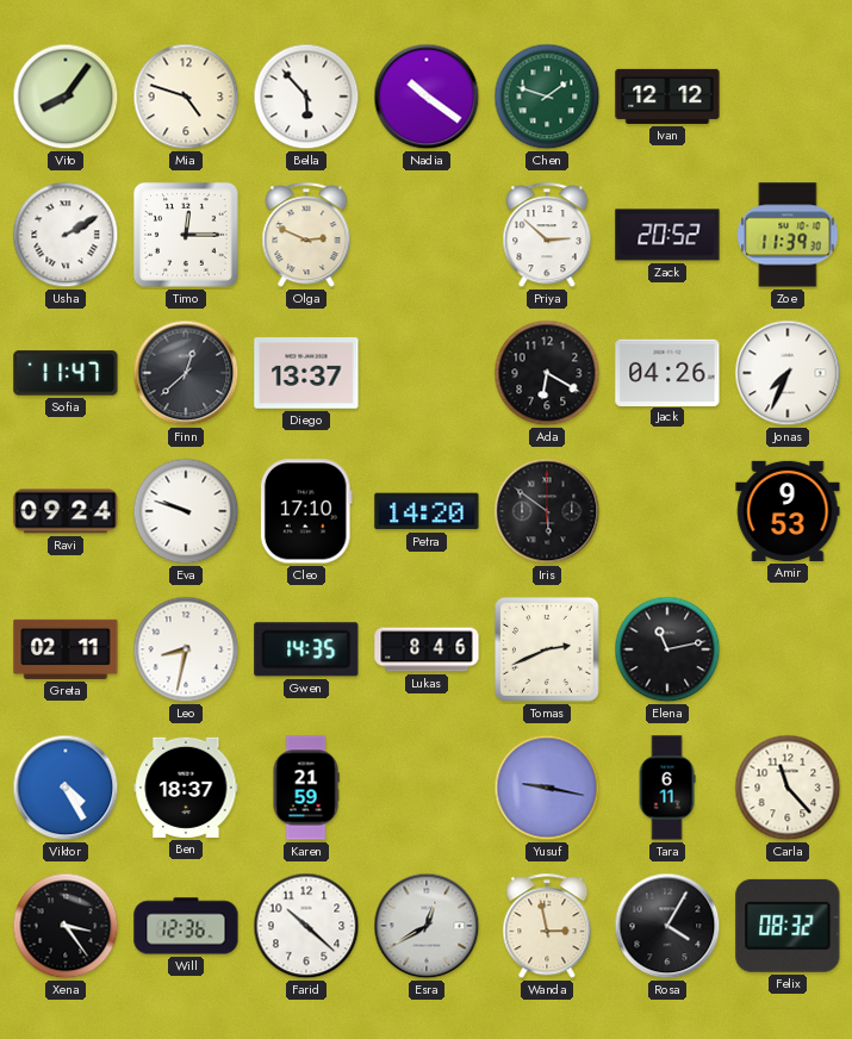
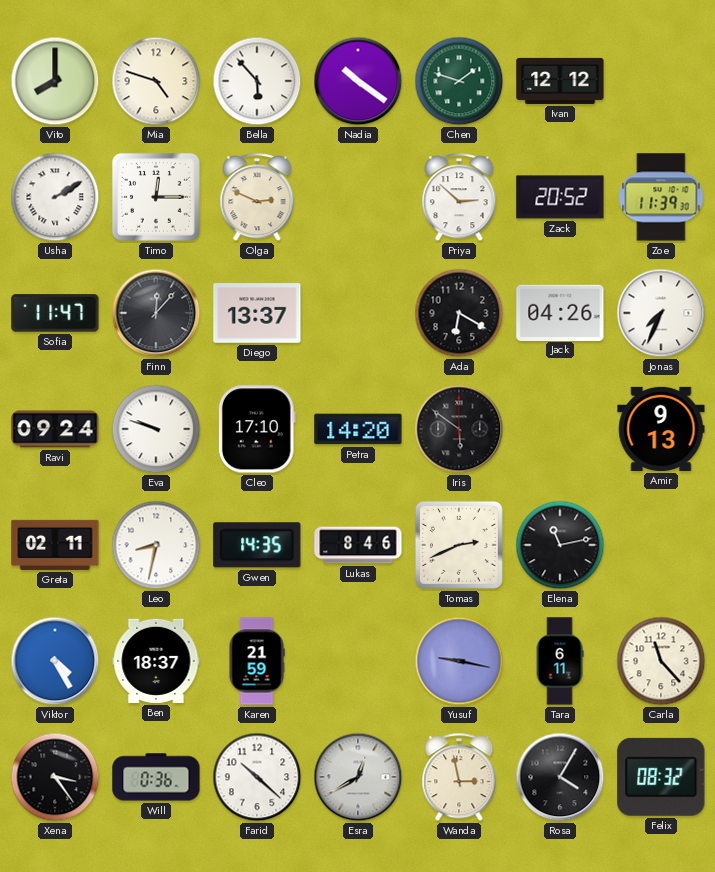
Vito: 8:06 -> 8:00 (55, 81)
Finn: 12:38 -> 12:07 (156, 313)
Amir: 9:53 -> 9:13 (661, 429)
Will: 12:36 -> 0:36 (156, 777)
